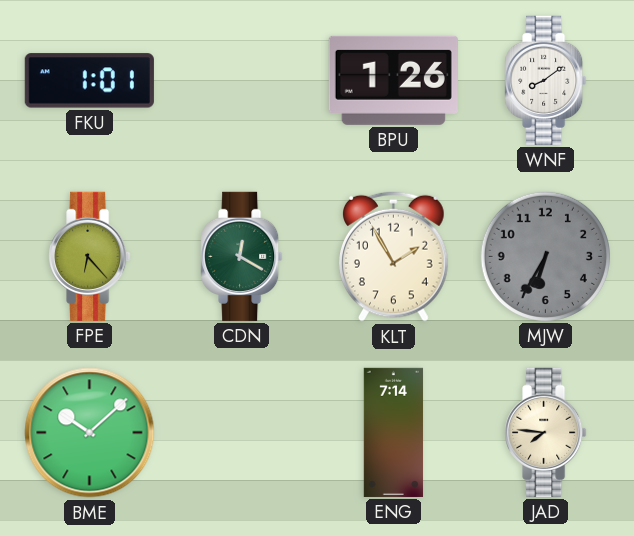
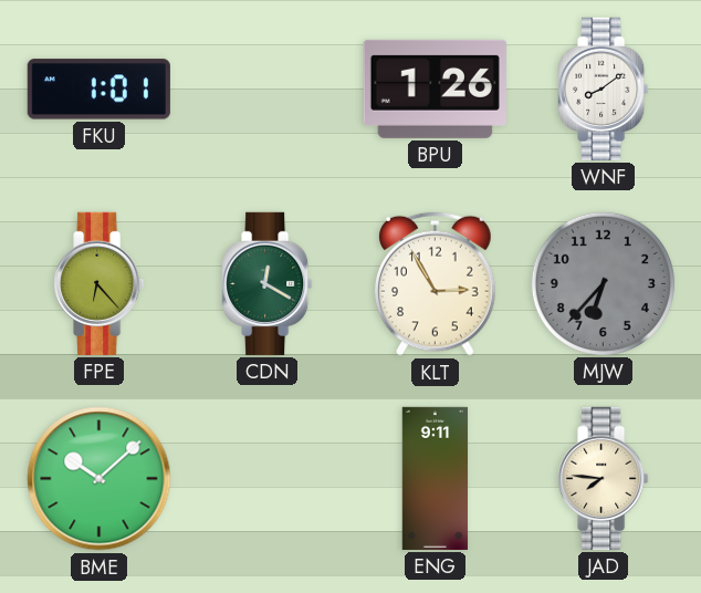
KLT: 1:55 -> 2:55 (436, 283)
MJW: 6:35 -> 6:37 (603, 283)
ENG: 7:14 -> 9:11 (436, 478)
